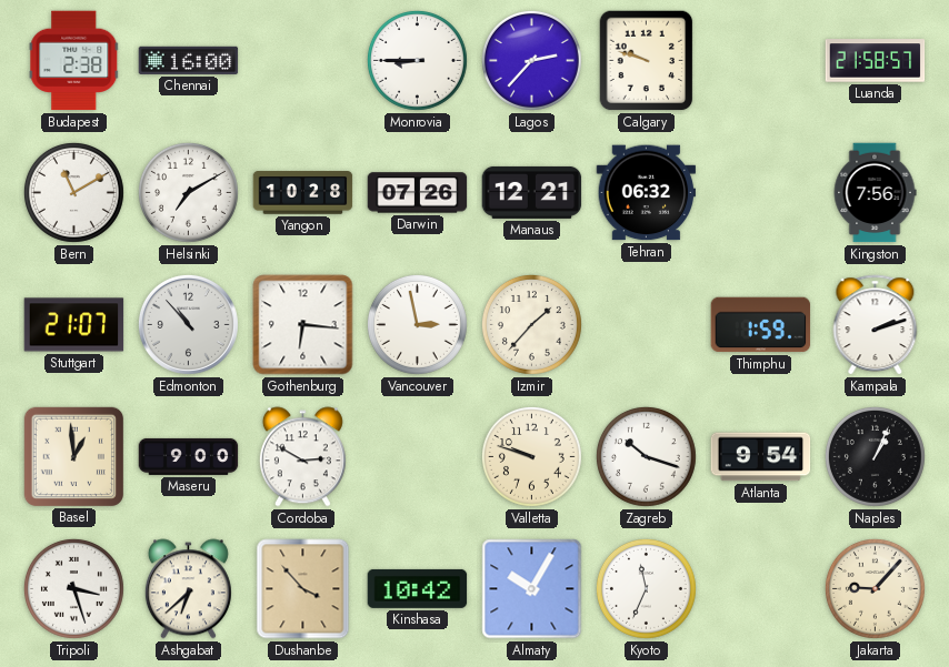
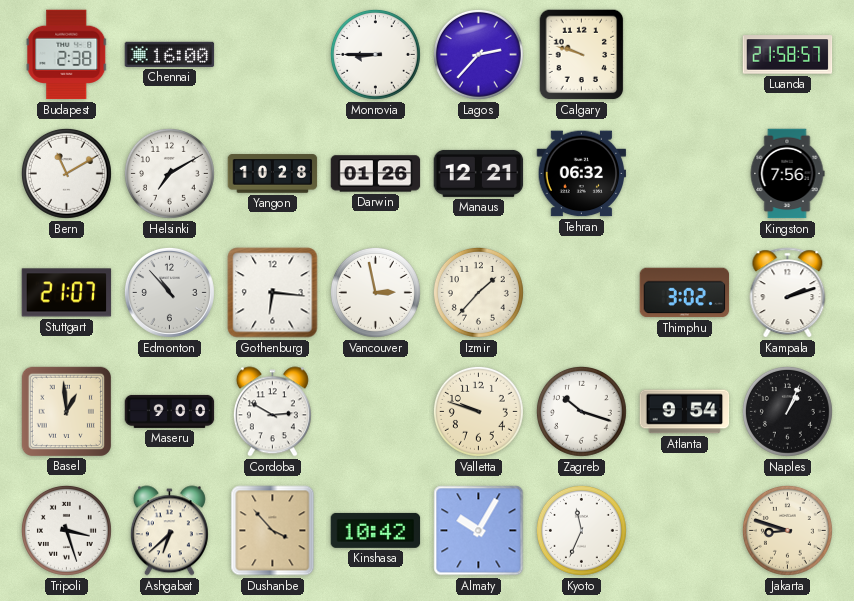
Darwin: 07:26 -> 01:26 (376, 174)
Thimphu: 1:59 -> 3:02 (685, 293)
Jakarta: 9:07 -> 8:48 (787, 530)
